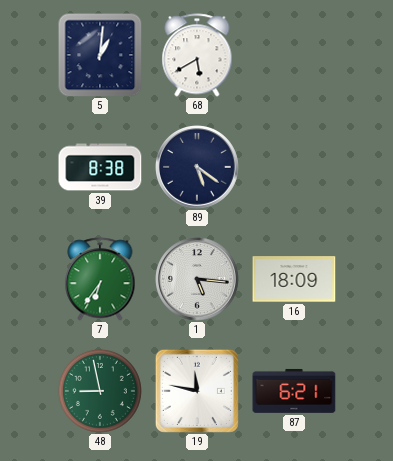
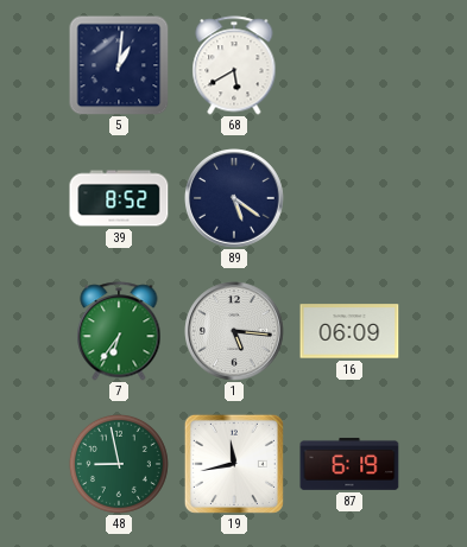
39: 8:38 -> 8:52 (119, 198)
16: 18:09 -> 06:09 (349, 331)
19: 11:47 -> 11:43 (234, 464)
87: 6:21 -> 6:19 (349, 464)
